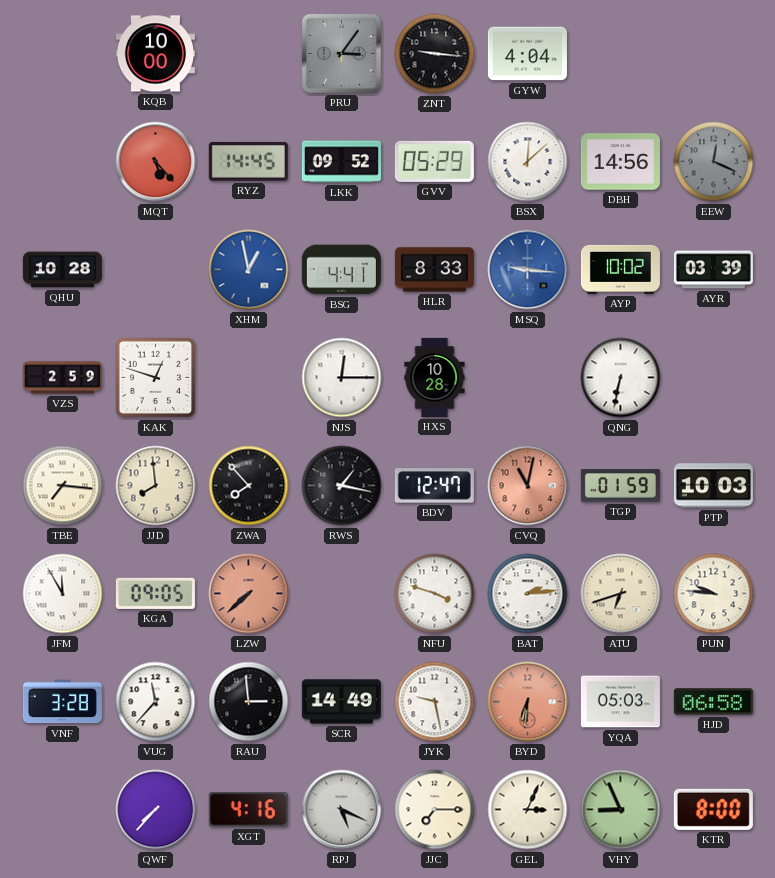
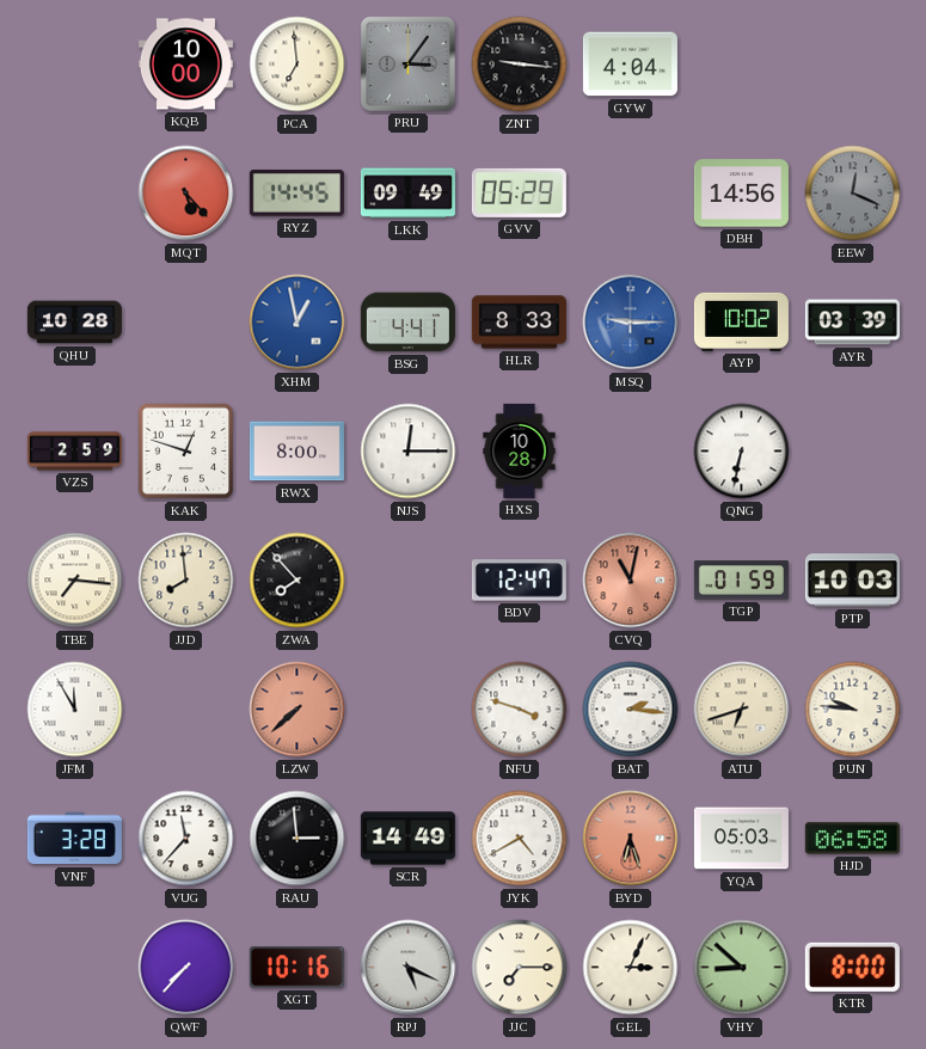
PCA: none -> 6:59 (298, 65)
LKK: 09:52 -> 09:49 (407, 194)
BSX: 12:08 -> none (528, 162)
MSQ: 9:16 -> 9:15 (631, 323)
RWX: none -> 8:00 (296, 452)
RWS: 1:17 -> none (342, 486)
KGA: 09:05 -> none (155, 593)
BAT: 2:14 -> 2:16 (631, 710)
JYK: 9:28 -> 4:40 (520, 839)
BYD: 6:31 -> 6:27 (631, 839)
XGT: 4:16 -> 10:16 (296, 968)
VHY: 8:56 -> 8:52 (742, 968)
